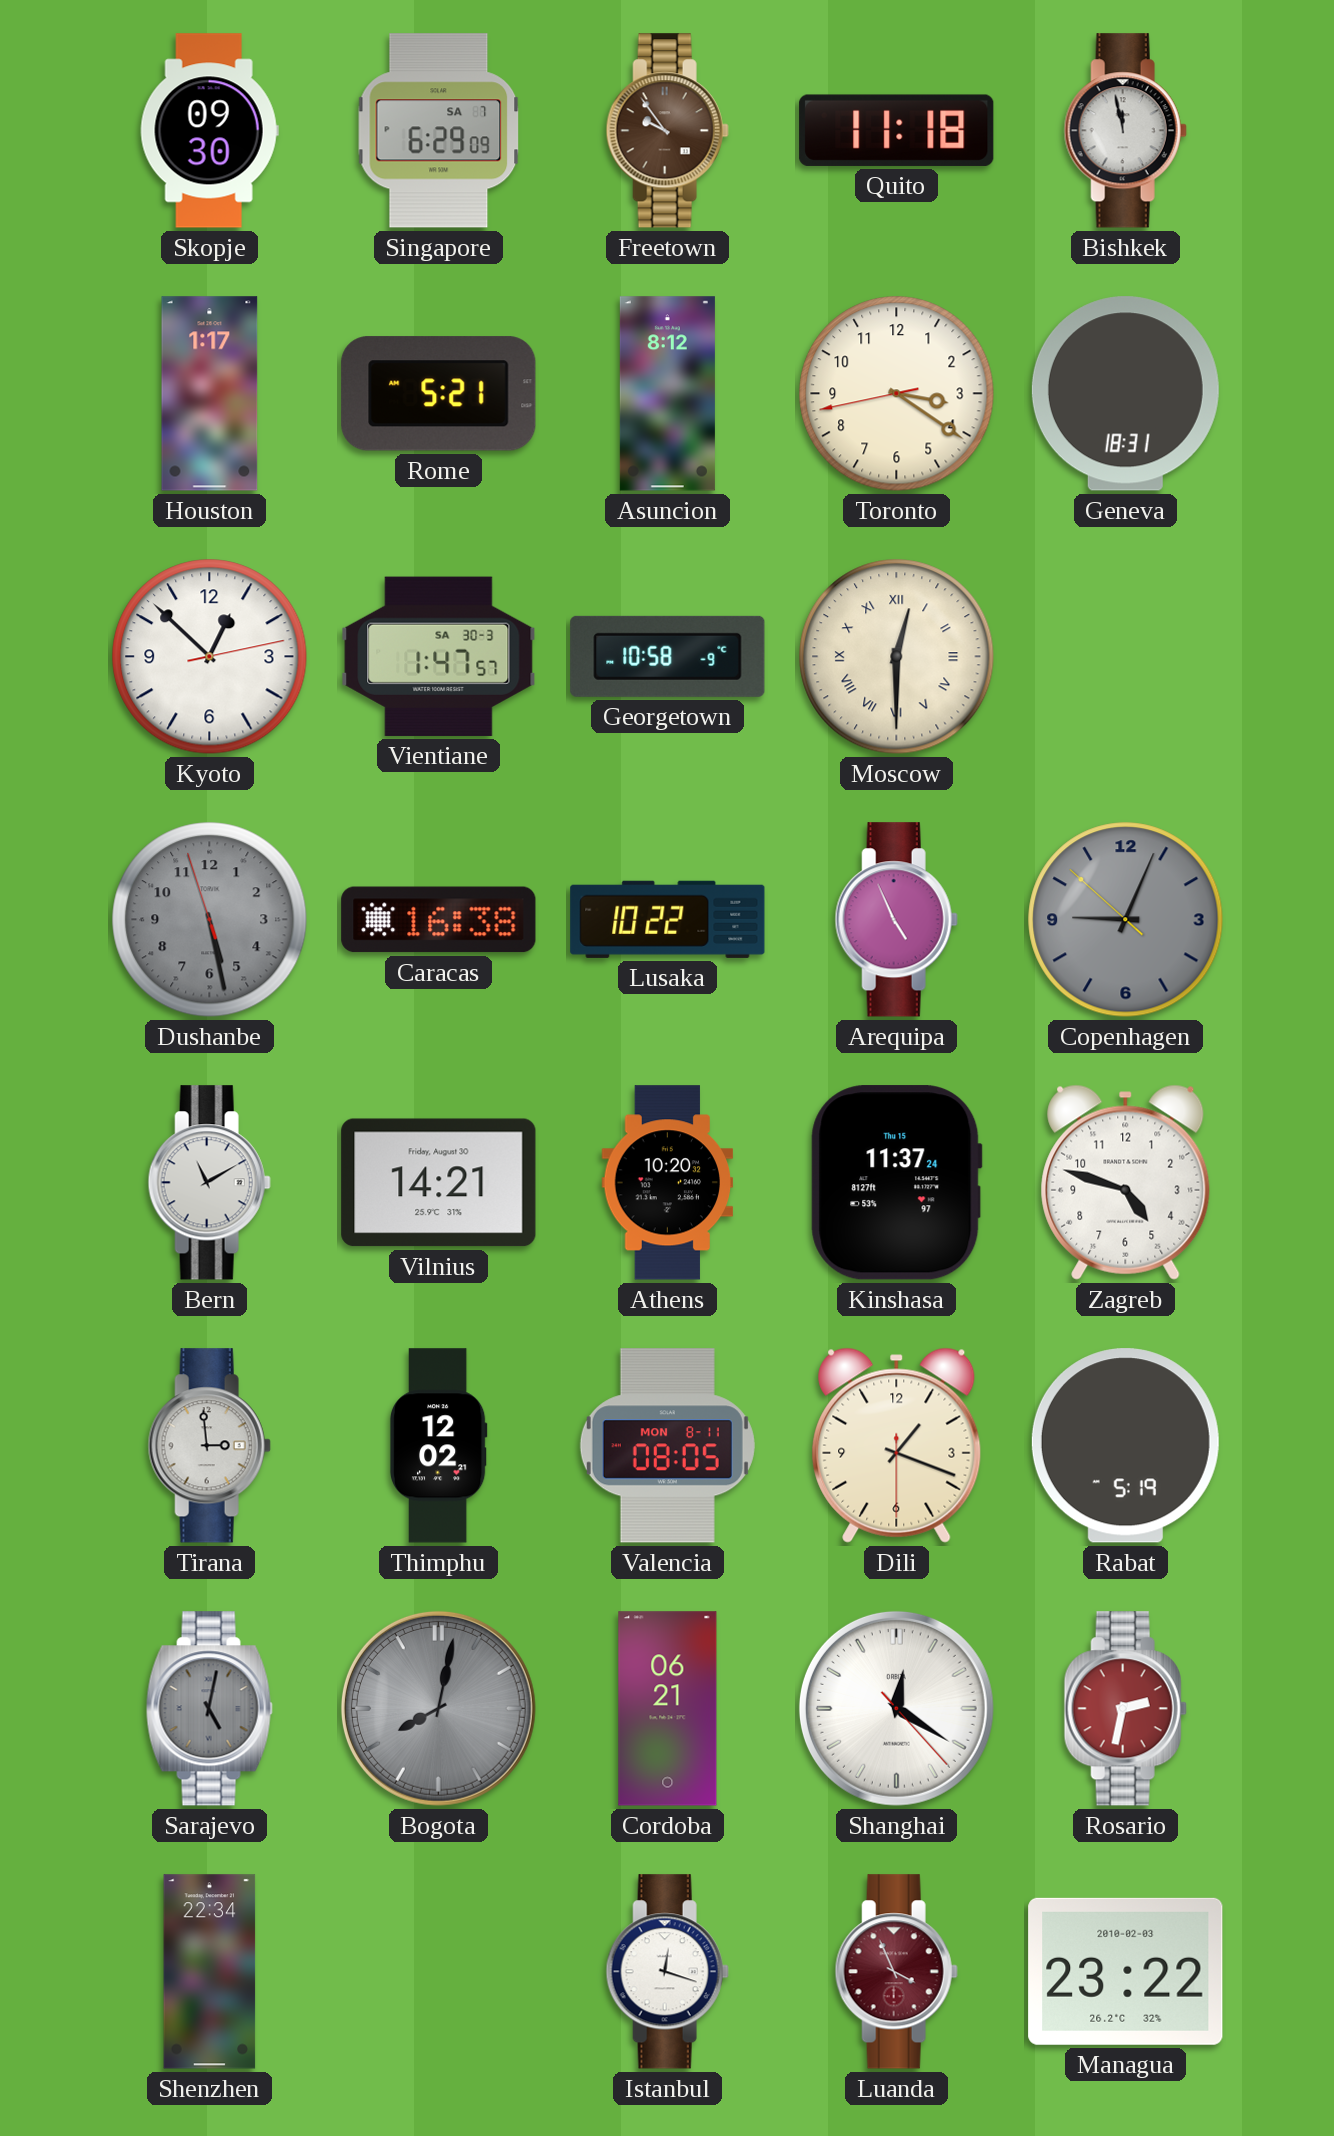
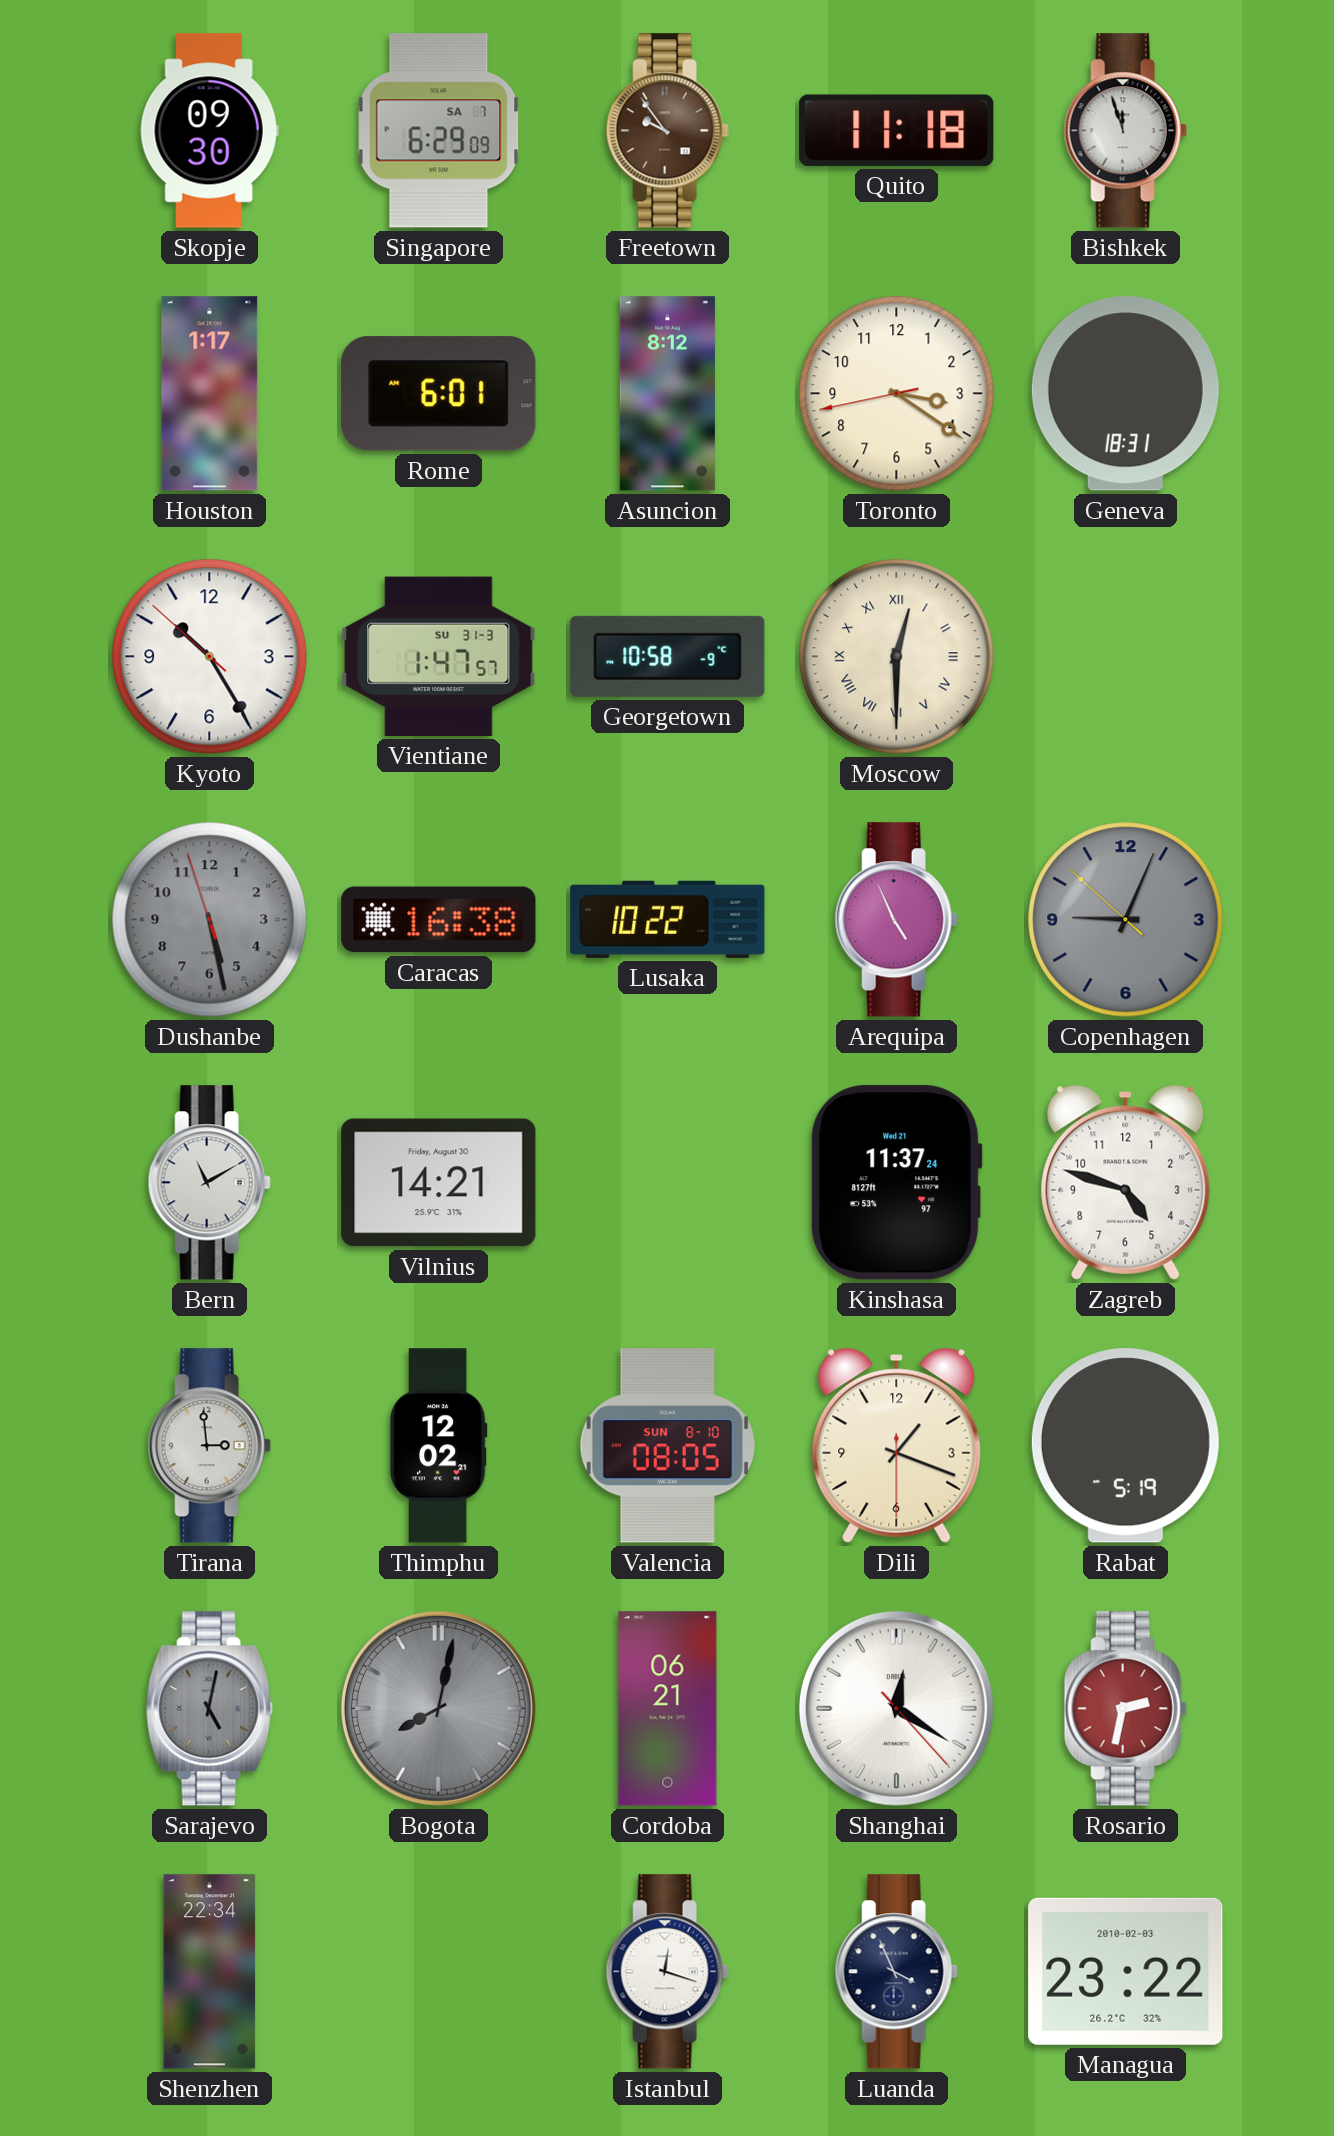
Bishkek: 11:58 -> 11:57 (1125, 131)
Rome: 5:21 -> 6:01 (439, 394)
Kyoto: 12:52 -> 10:24 (210, 657)
Vientiane date: SA 30-3 -> SU 31-3 (439, 656)
Athens: 10:20 -> none (668, 1183)
Kinshasa date: Thu 15 -> Wed 21 (896, 1183)
Valencia date: MON 8-11 -> SUN 8-10 (667, 1446)
Luanda dial: burgundy -> navy (896, 1972)
